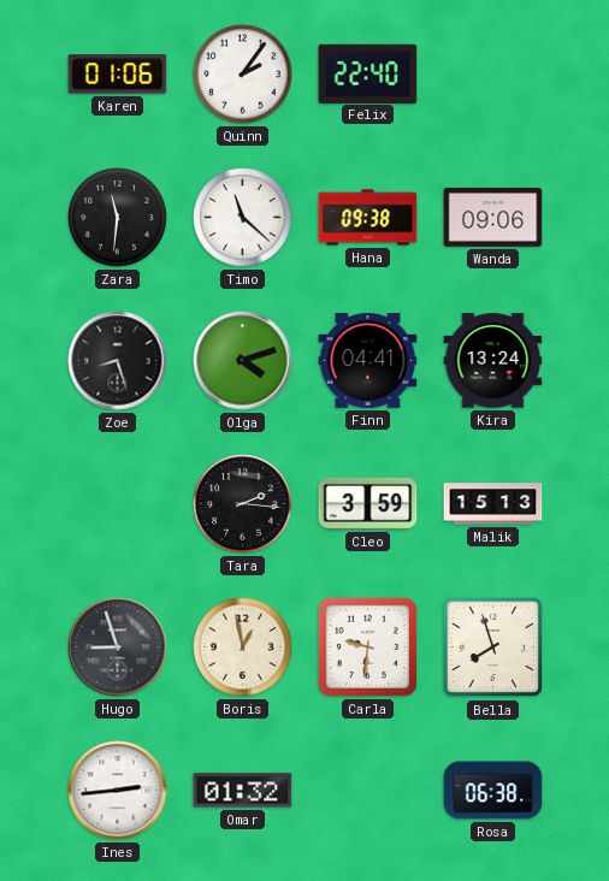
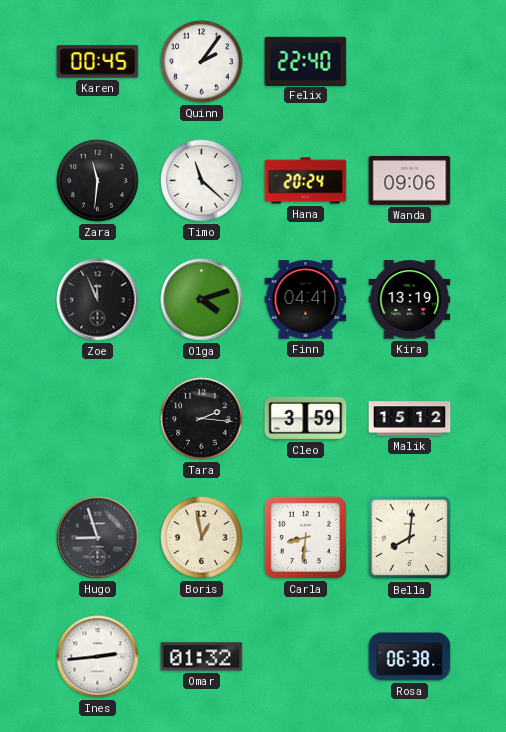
Karen: 01:06 -> 00:45 (98, 62)
Hana: 09:38 -> 20:24 (306, 181)
Zoe: 8:27 -> 11:56 (98, 300)
Kira: 13:24 -> 13:19 (410, 300)
Malik: 15:13 -> 15:12 (410, 419)
Carla: 9:31 -> 8:31 (305, 537)
Bella: 7:57 -> 8:01 (410, 538)
